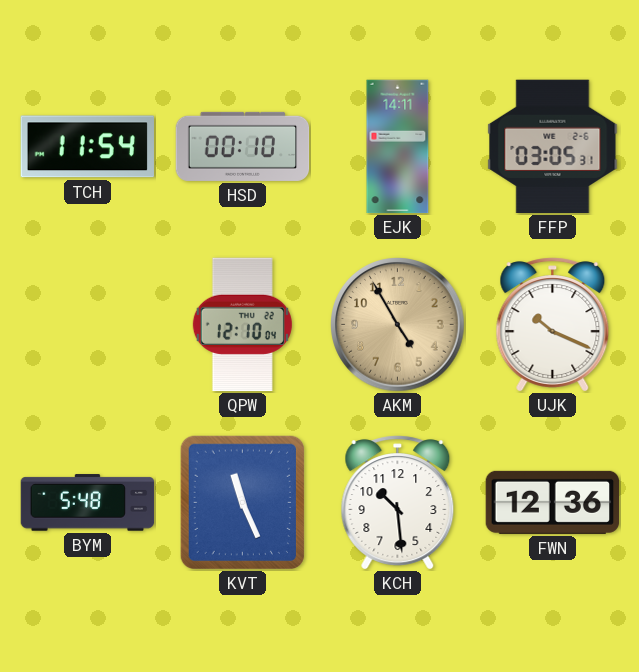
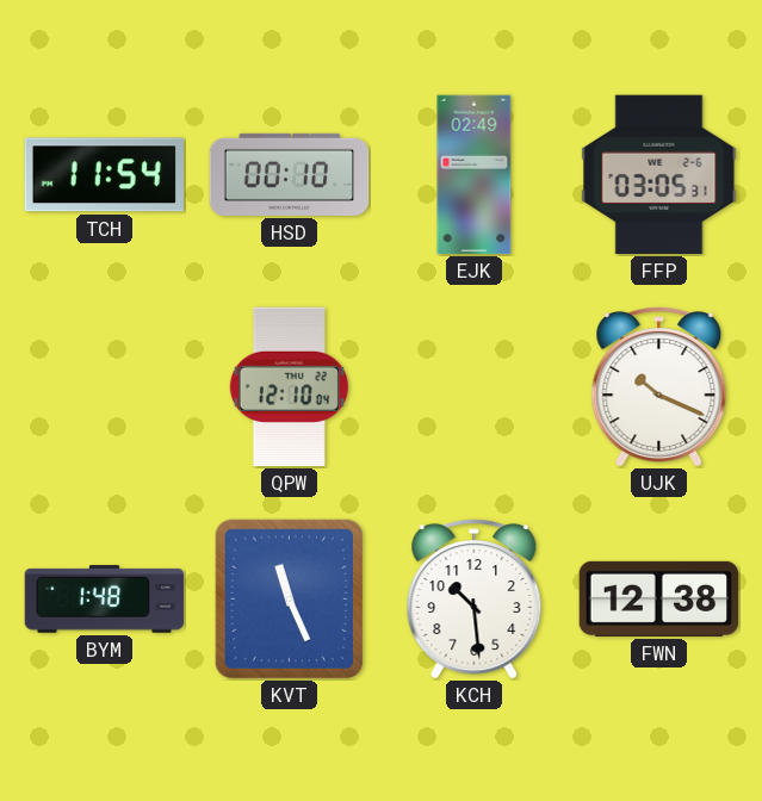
EJK: 14:11 -> 02:49 (475, 175)
AKM: 4:55 -> none (398, 325)
BYM: 5:48 -> 1:48 (105, 600)
FWN: 12:36 -> 12:38 (659, 598)
